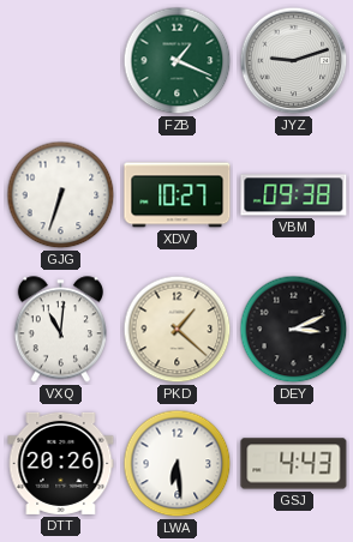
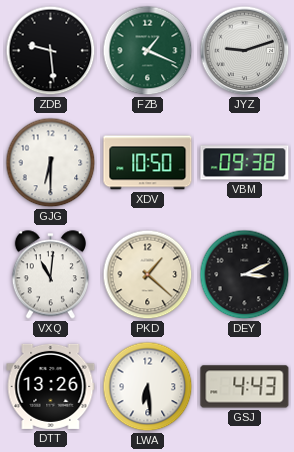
ZDB: none -> 9:29 (51, 51)
GJG: 6:33 -> 6:30 (51, 163)
XDV: 10:27 -> 10:50 (148, 163)
DTT: 20:26 -> 13:26 (51, 386)
